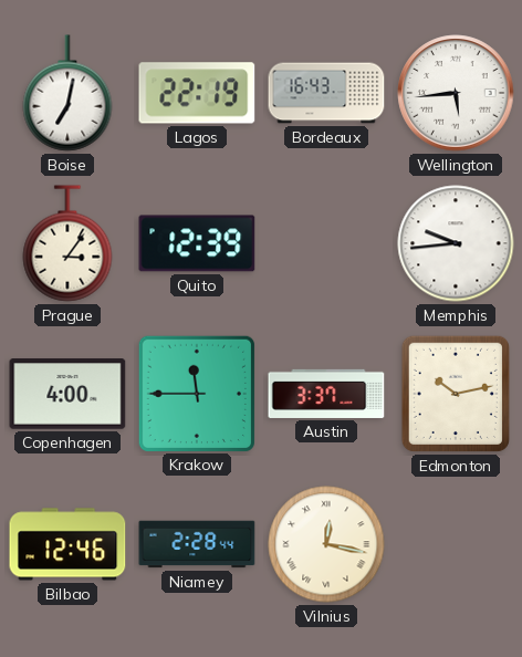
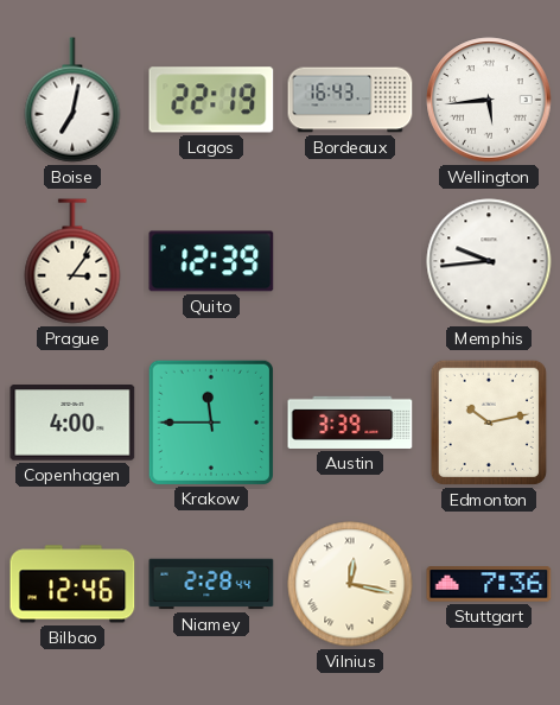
Austin: 3:37 -> 3:39 (350, 423)
Stuttgart: none -> 7:36 (489, 584)
